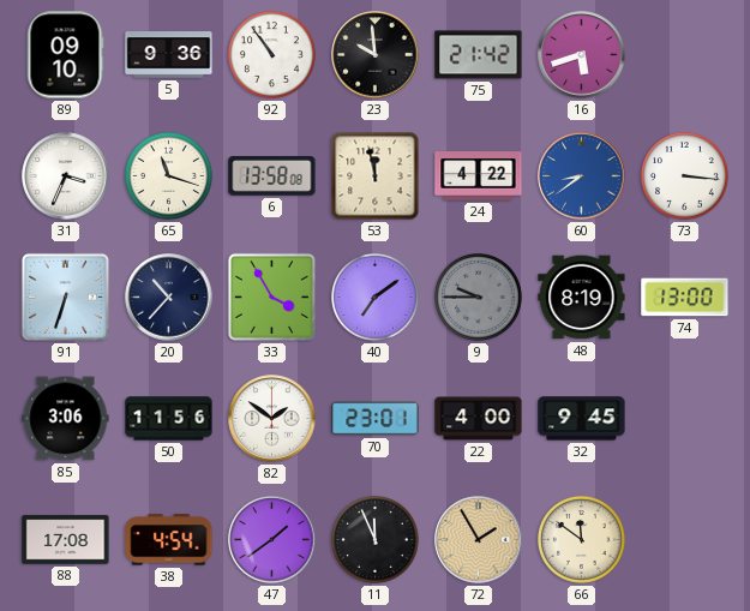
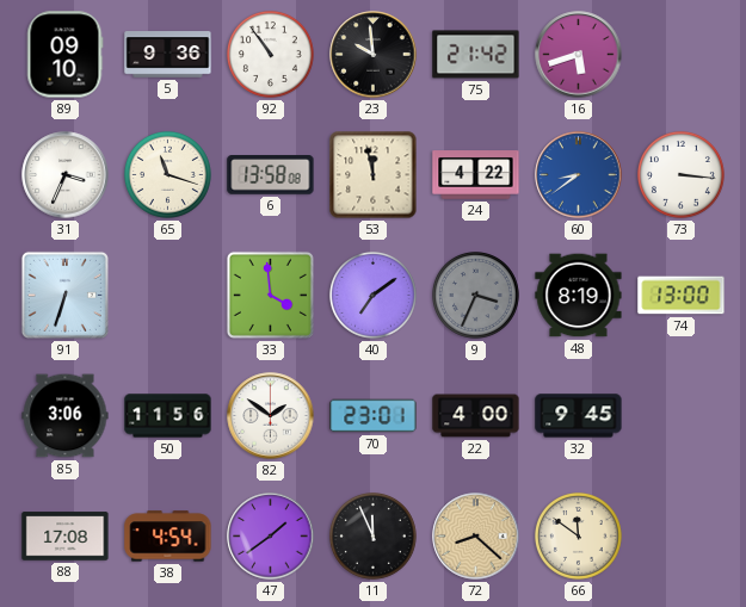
20: 10:37 -> none (169, 298)
33: 3:55 -> 3:59 (270, 295)
9: 9:45 -> 3:34 (476, 296)
72: 1:55 -> 8:22 (476, 537)
